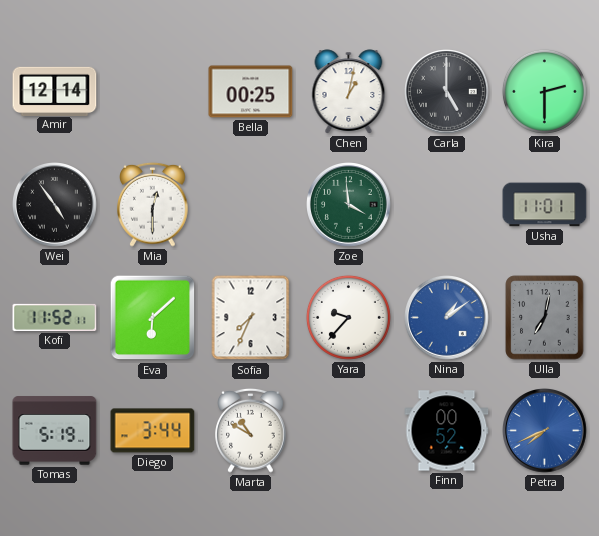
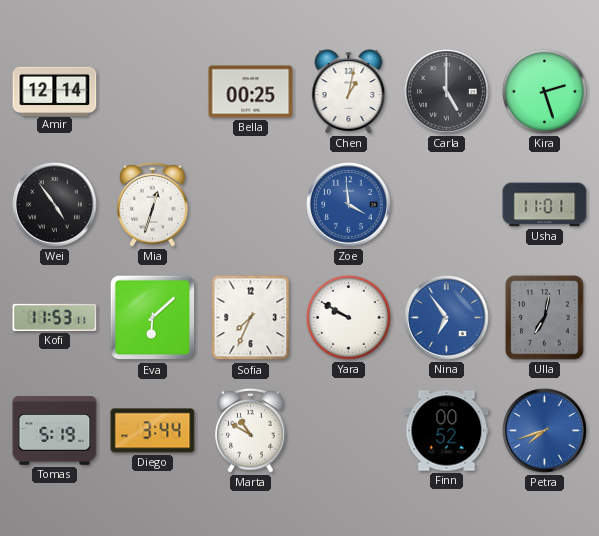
Kira: 2:30 -> 2:27 (544, 91)
Mia: 12:30 -> 12:33 (153, 204)
Zoe dial: green -> blue (349, 205)
Kofi: 11:52 -> 11:53 (55, 317)
Yara: 9:37 -> 9:50 (348, 317)
Nina: 1:09 -> 6:54 (447, 318)
Petra: 7:41 -> 7:42 (545, 431)
